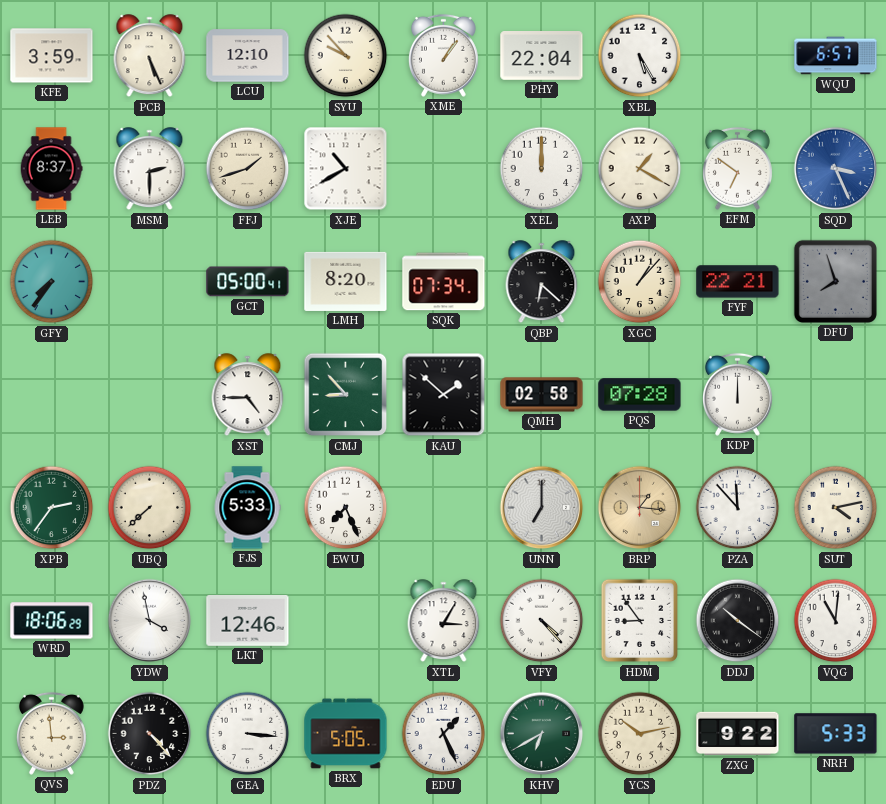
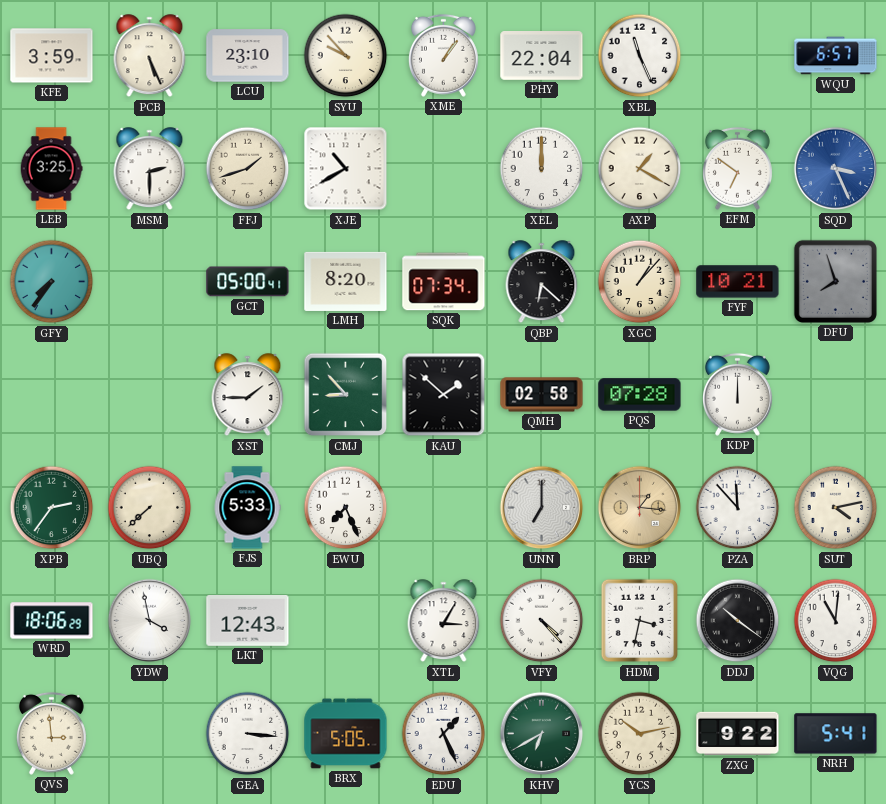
LCU: 12:10 -> 23:10 (248, 56)
XBL: 5:25 -> 11:26 (640, 56)
LEB: 8:37 -> 3:25 (51, 169)
FYF: 22:21 -> 10:21 (738, 282)
XST: 4:45 -> 1:45 (248, 395)
LKT: 12:46 -> 12:43 (248, 621)
HDM: 8:54 -> 3:32 (640, 621)
PDZ: 4:23 -> none (150, 734)
NRH: 5:33 -> 5:41 (836, 734)
